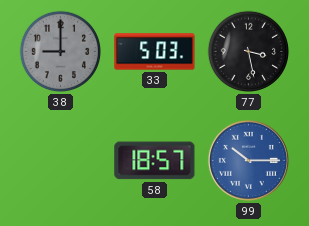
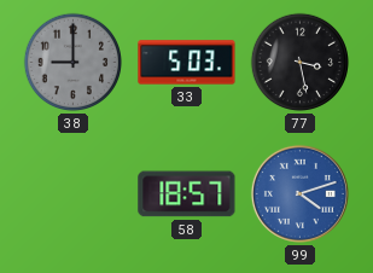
99: 10:15 -> 4:12 (299, 193)
